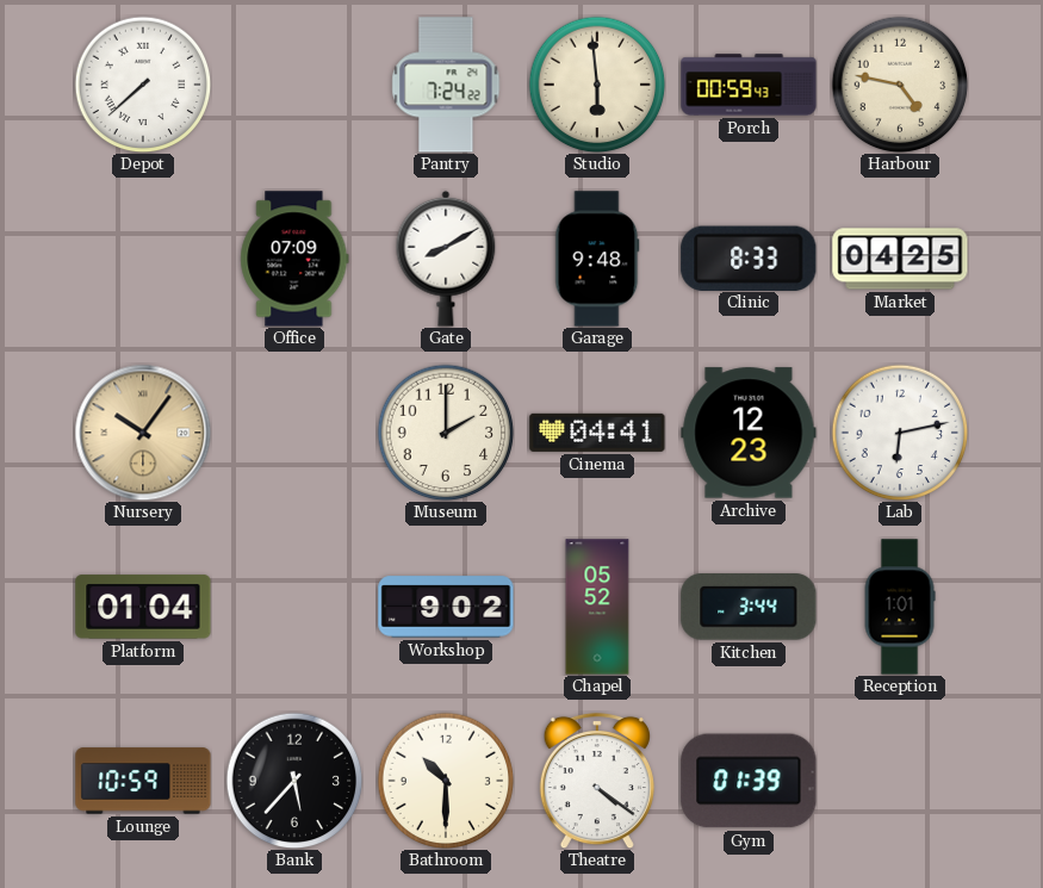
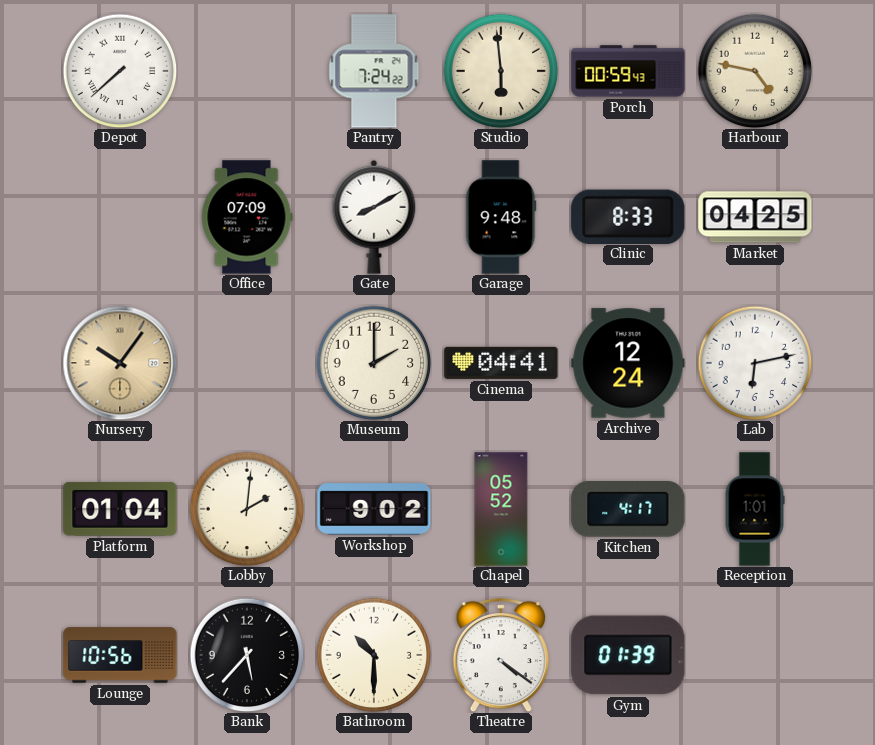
Archive: 12:23 -> 12:24 (628, 363)
Lobby: none -> 2:01 (247, 509)
Kitchen: 3:44 -> 4:17 (628, 510)
Lounge: 10:59 -> 10:56 (120, 655)
